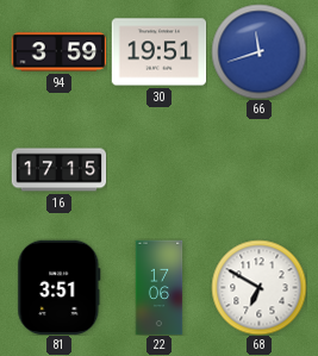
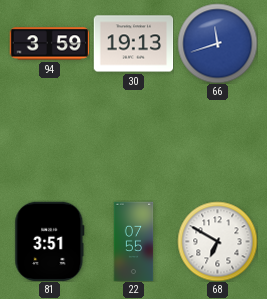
30: 19:51 -> 19:13 (133, 44)
16: 17:15 -> none (58, 170)
22: 17:06 -> 07:55 (134, 241)
